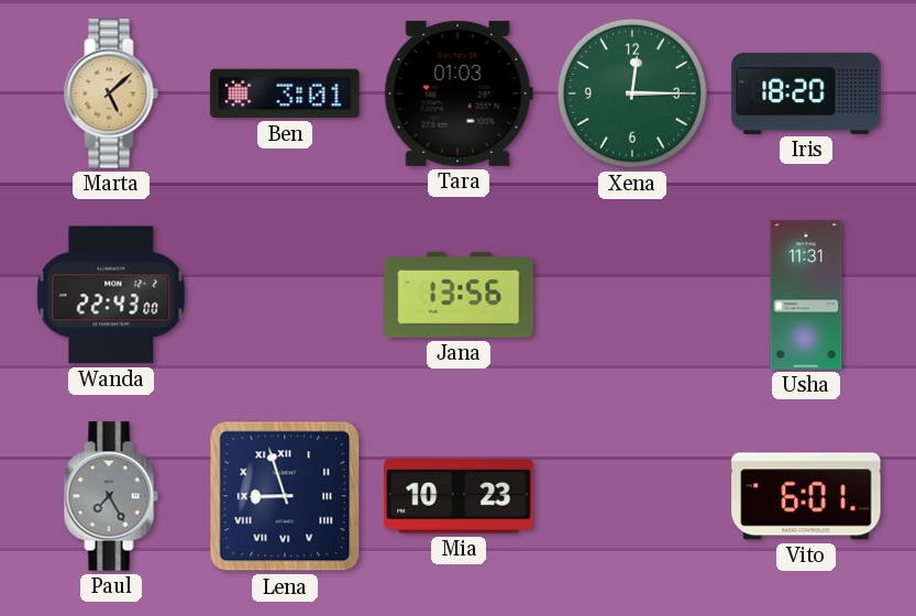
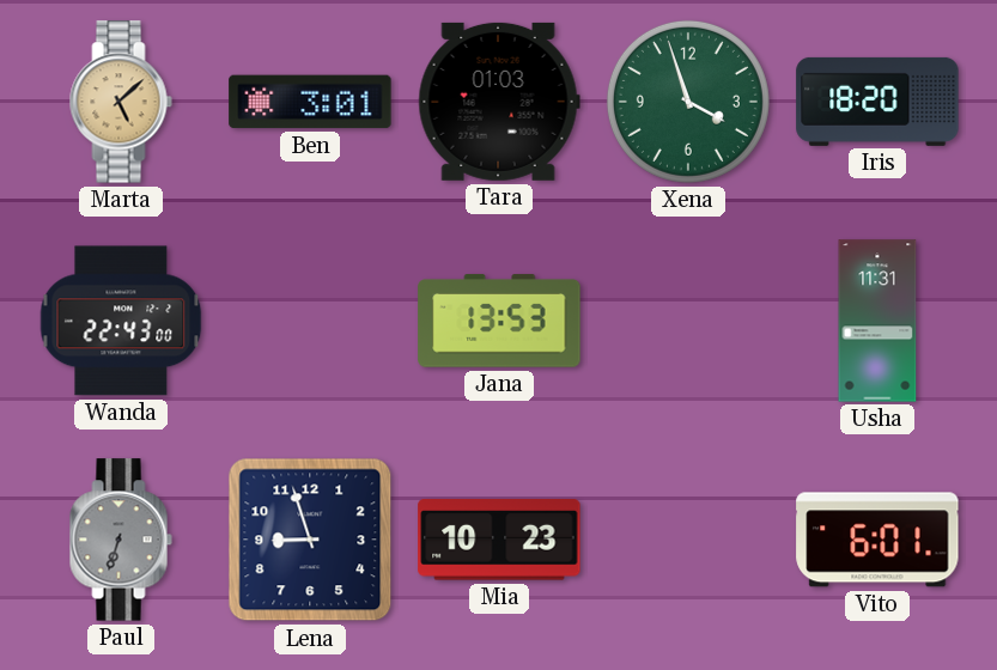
Xena: 12:15 -> 3:57 (688, 102)
Jana: 13:56 -> 13:53 (499, 321)
Paul: 7:25 -> 6:33 (121, 540)
Lena numerals: Roman -> Arabic (310, 540)
